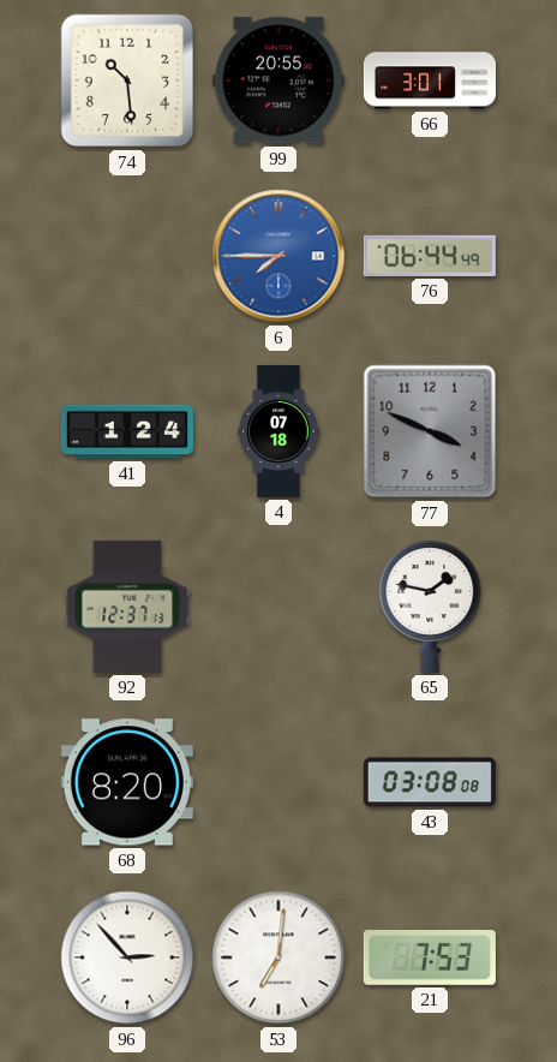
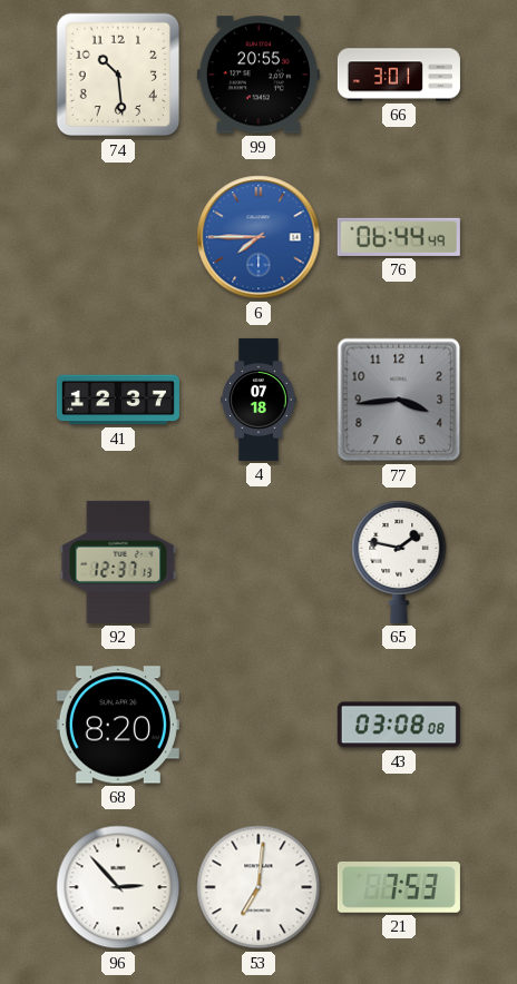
41: 1:24 -> 12:37 (118, 400)
77: 3:49 -> 3:44 (399, 400)
